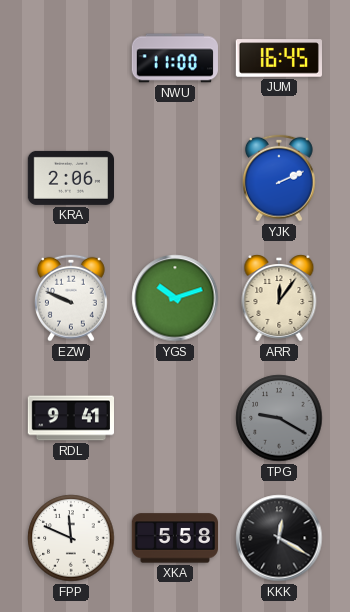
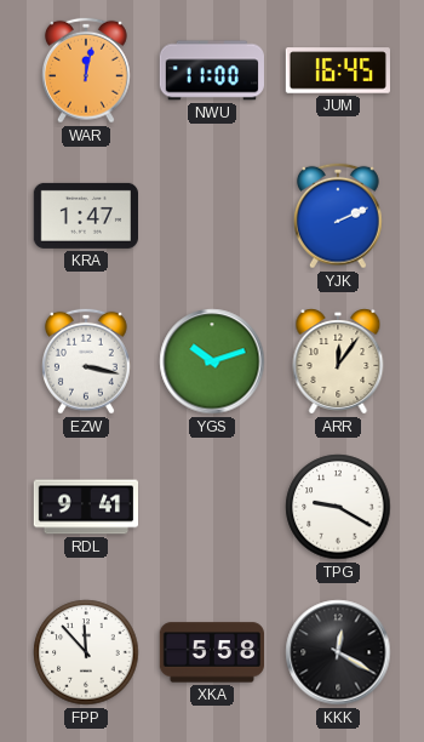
WAR: none -> 12:02 (86, 70)
KRA: 2:06 -> 1:47 (85, 216)
EZW: 9:49 -> 3:17 (86, 361)
TPG dial: grey -> white (338, 507)
FPP: 11:49 -> 11:53 (86, 652)
